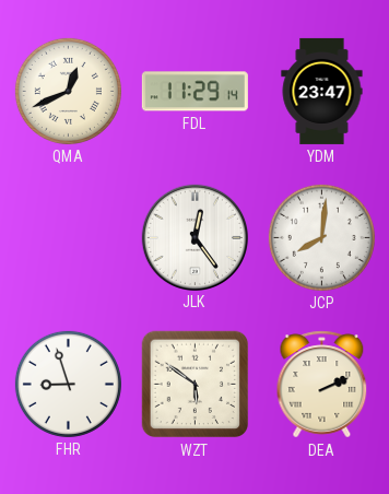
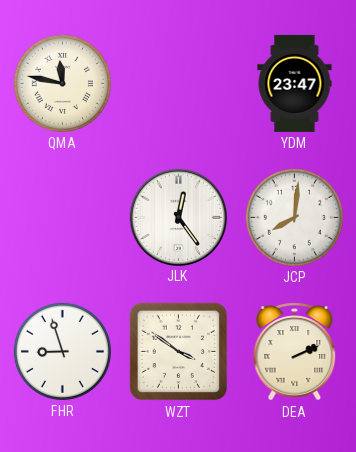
QMA: 12:41 -> 11:47 (62, 83)
FDL: 11:29 -> none (194, 92)
WZT: 5:51 -> 3:51 (179, 352)
